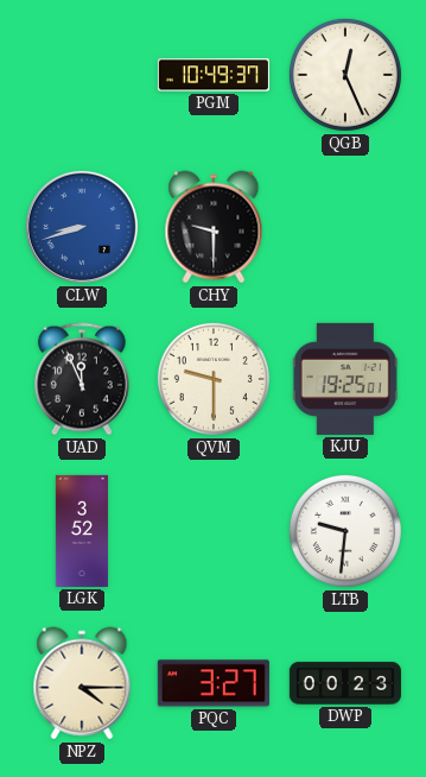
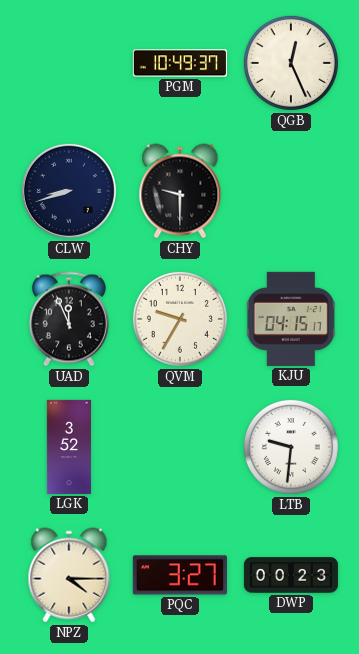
CLW dial: blue -> navy (69, 191)
QVM: 9:30 -> 9:35 (180, 319)
KJU: 19:25 -> 04:15 (291, 319)
